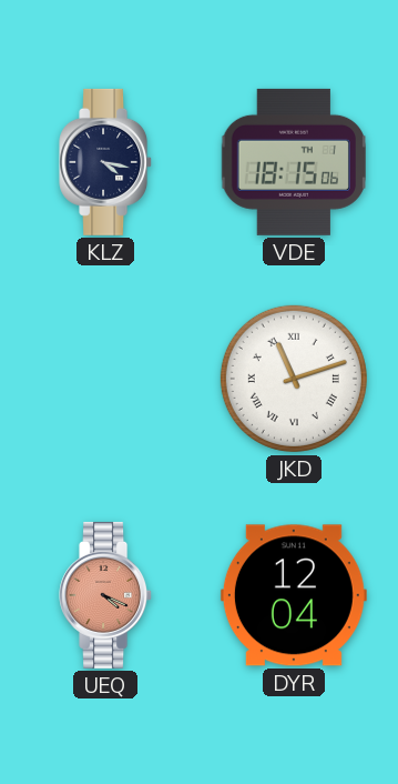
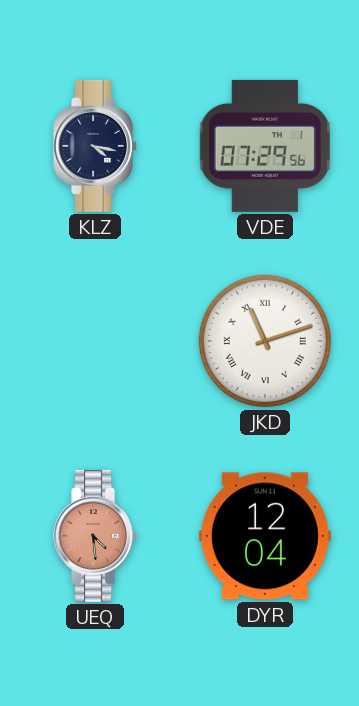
VDE: 18:15 -> 07:29 (265, 146)
UEQ: 4:19 -> 4:29 (96, 536)
